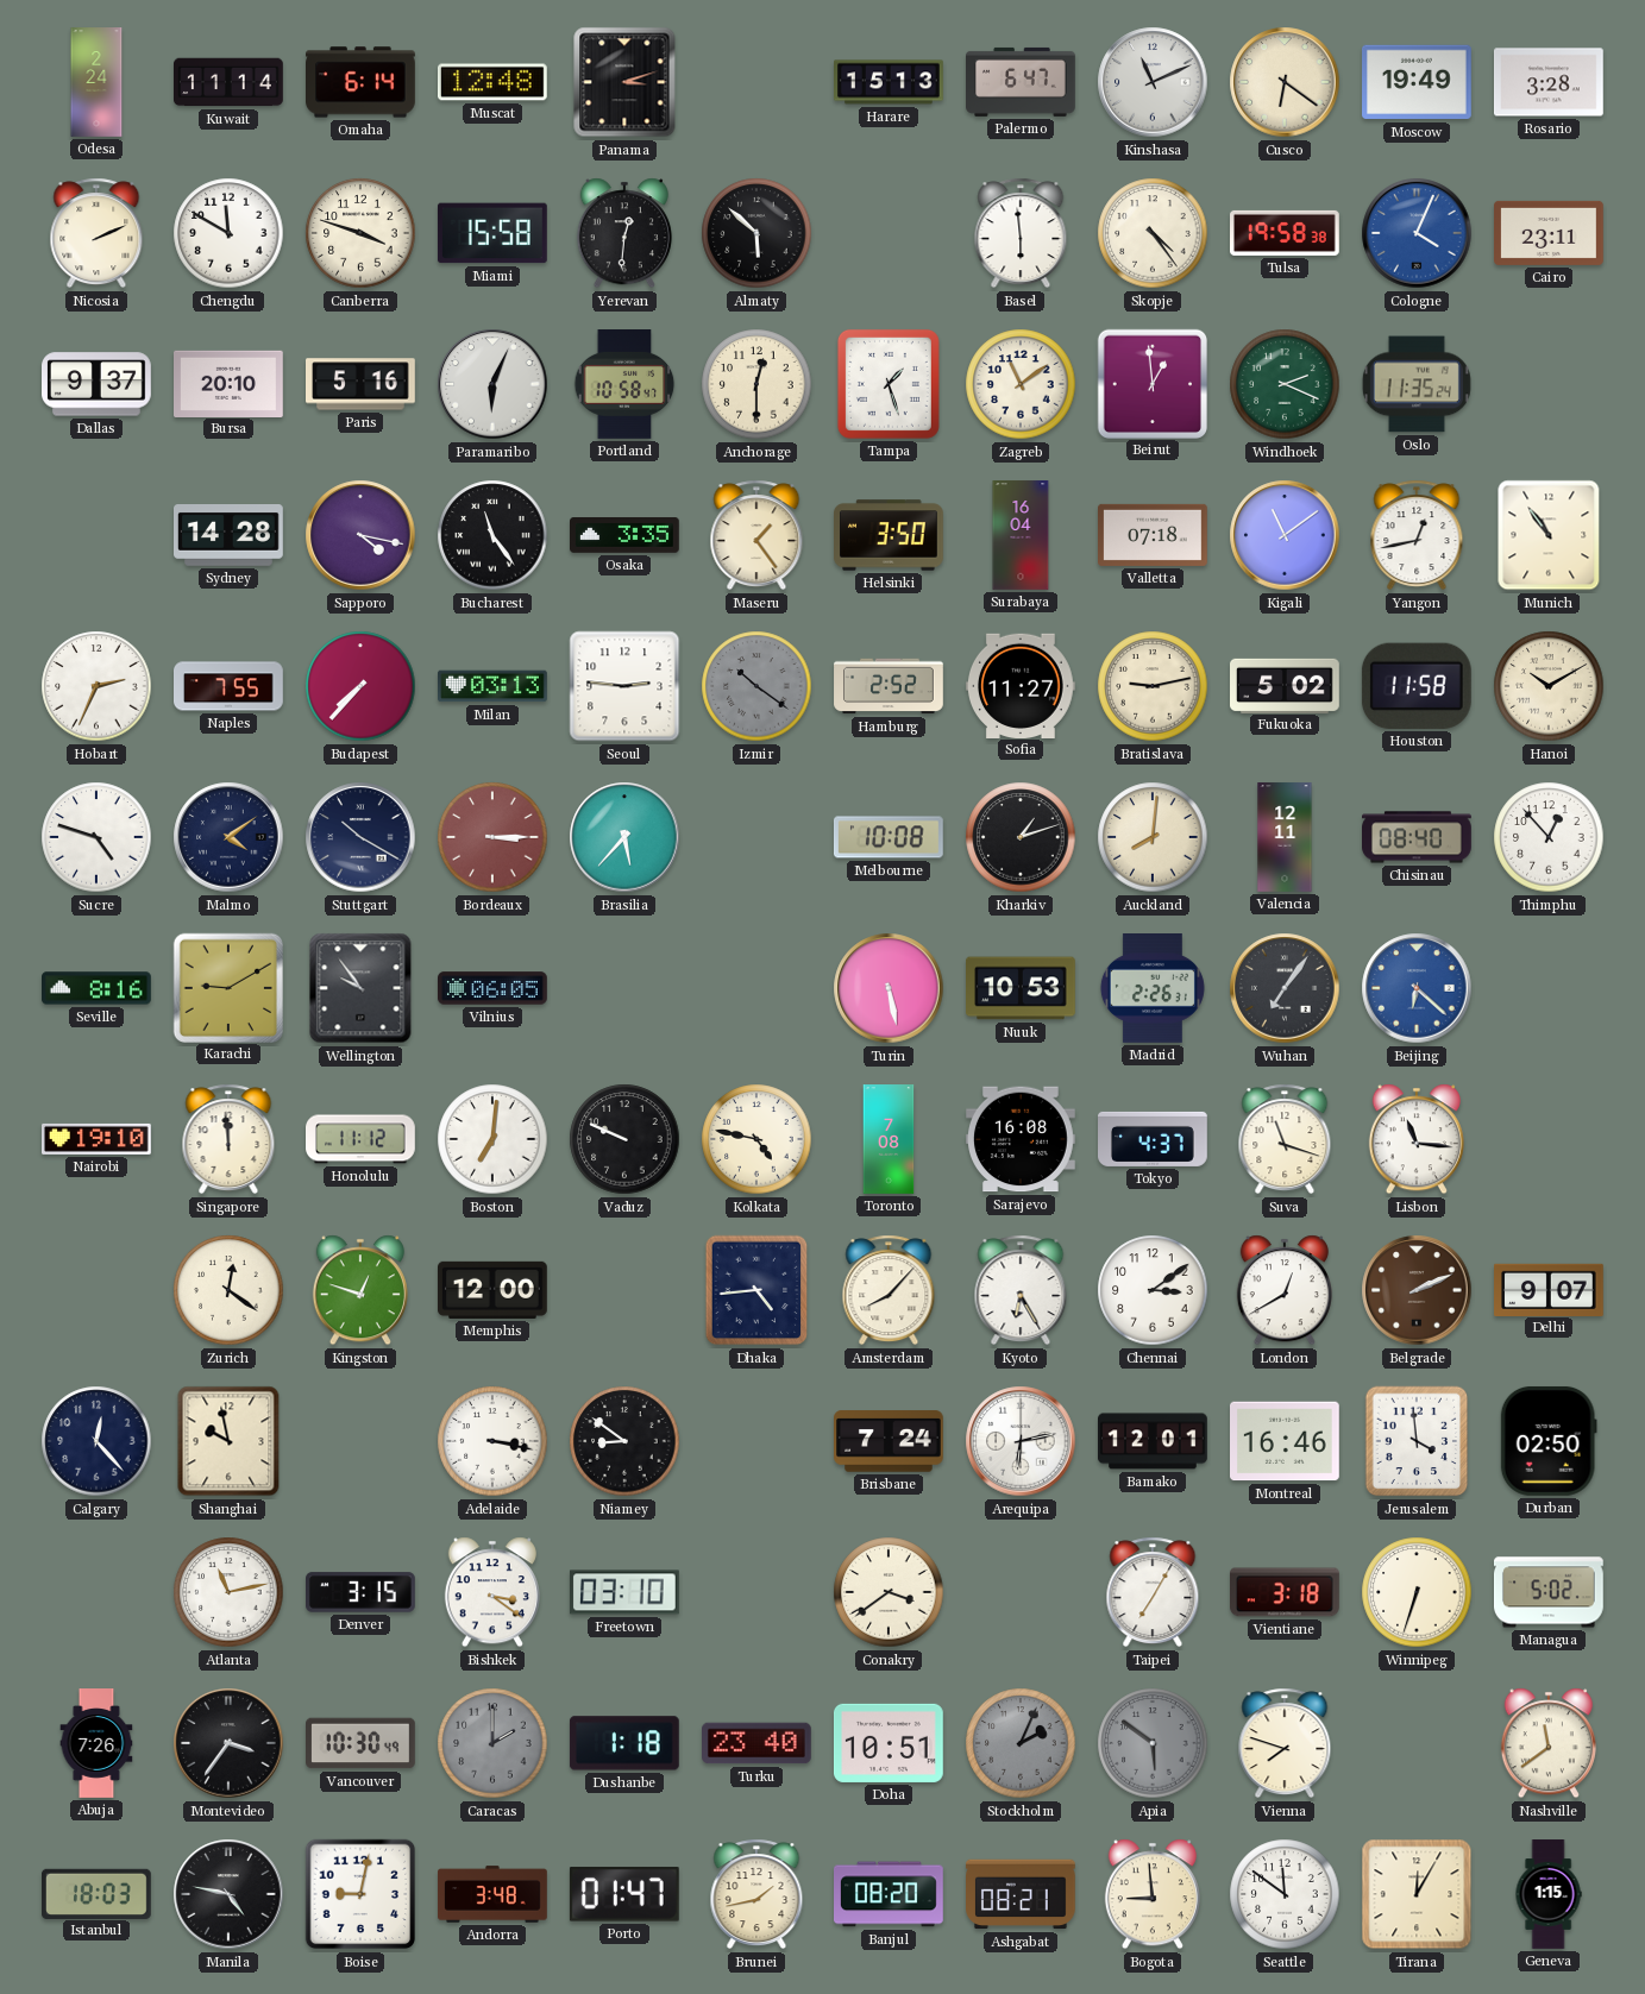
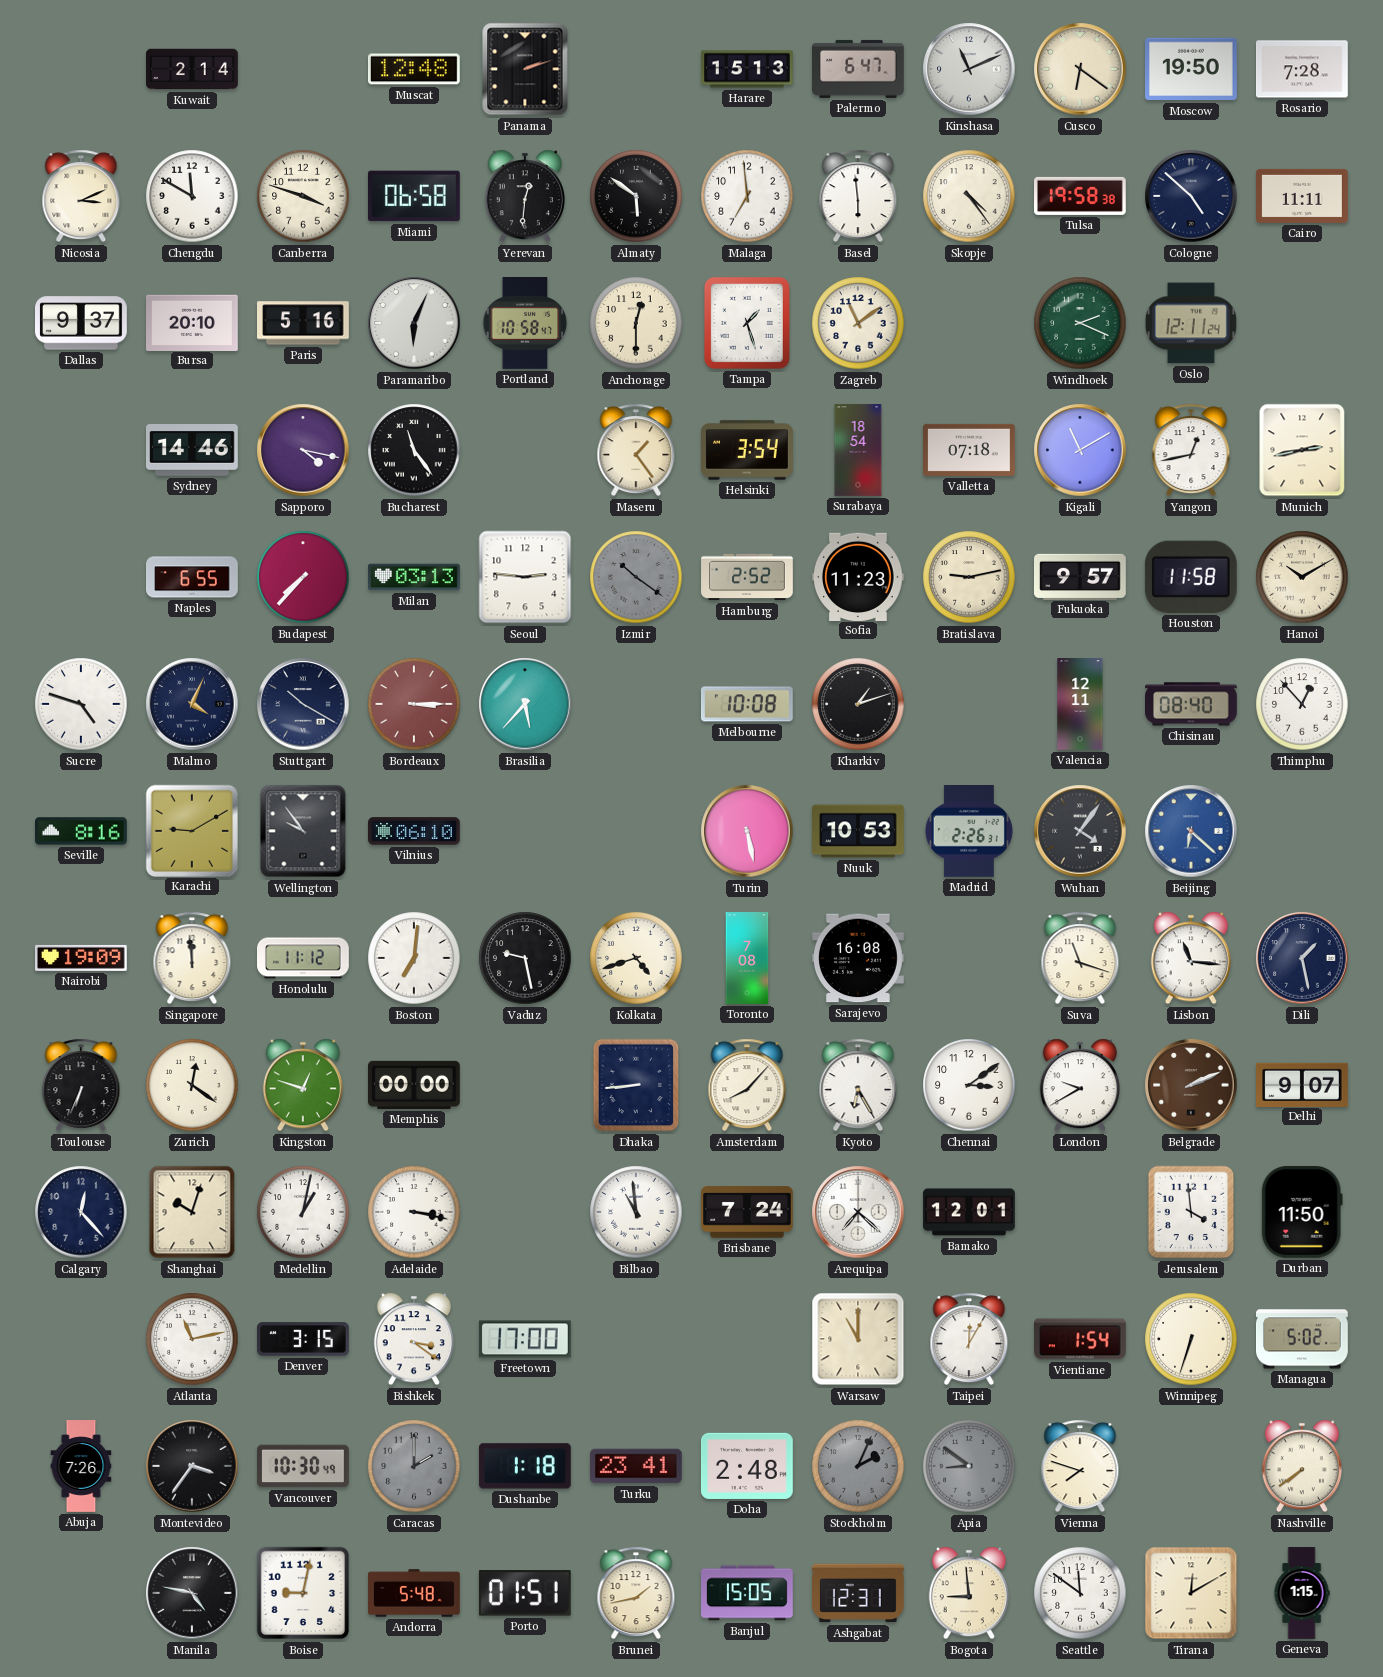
Odesa: 2:24 -> none (96, 82)
Kuwait: 11:14 -> 2:14 (193, 69)
Omaha: 6:14 -> none (362, 82)
Panama: 3:12 -> 2:12 (525, 69)
Moscow: 19:49 -> 19:50 (1192, 69)
Rosario: 3:28 -> 7:28 (1303, 69)
Nicosia: 2:11 -> 3:11 (81, 196)
Miami: 15:58 -> 06:58 (414, 196)
Almaty: 5:52 -> 5:51 (636, 196)
Malaga: none -> 6:59 (747, 196)
Cologne: 4:04 -> 4:52 (1191, 196)
Cologne dial: blue -> navy (1191, 196)
Cairo: 23:11 -> 11:11 (1303, 196)
Beirut: 12:59 -> none (1151, 383)
Oslo: 11:35 -> 12:11 (1191, 323)
Sydney: 14:28 -> 14:46 (193, 451)
Osaka: 3:35 -> none (626, 536)
Helsinki: 3:50 -> 3:54 (748, 450)
Surabaya: 16:04 -> 18:54 (858, 450)
Kigali: 11:09 -> 11:10 (1080, 450)
Munich: 10:54 -> 2:43 (1302, 450)
Hobart: 2:34 -> none (96, 686)
Naples: 7:55 -> 6:55 (193, 577)
Sofia: 11:27 -> 11:23 (859, 576)
Fukuoka: 5:02 -> 9:57 (1080, 576)
Malmo: 4:09 -> 4:04 (192, 704)
Auckland: 8:01 -> none (1153, 837)
Vilnius: 06:05 -> 06:10 (415, 831)
Wuhan: 7:06 -> 4:06 (1080, 831)
Nairobi: 19:10 -> 19:09 (82, 958)
Vaduz: 9:49 -> 9:28 (525, 958)
Kolkata: 4:47 -> 4:42 (636, 958)
Tokyo: 4:37 -> none (1154, 1139)
Dili: none -> 1:28 (1302, 958)
Toulouse: none -> 6:34 (81, 1085)
Memphis: 12:00 -> 00:00 (415, 1085)
Dhaka: 4:44 -> 8:44 (636, 1085)
London: 12:40 -> 9:40 (1080, 1085)
Shanghai: 9:58 -> 10:03 (192, 1212)
Medellin: none -> 1:02 (303, 1212)
Niamey: 8:51 -> none (624, 1441)
Bilbao: none -> 10:59 (636, 1212)
Arequipa: 6:13 -> 7:22 (858, 1212)
Montreal: 16:46 -> none (1286, 1441)
Durban: 02:50 -> 11:50 (1302, 1212)
Freetown: 03:10 -> 17:00 (525, 1339)
Conakry: 3:39 -> none (889, 1592)
Warsaw: none -> 11:00 (858, 1339)
Taipei: 7:05 -> 12:05 (969, 1339)
Vientiane: 3:18 -> 1:54 (1081, 1339)
Turku: 23:40 -> 23:41 (637, 1466)
Doha: 10:51 -> 2:48 (747, 1466)
Apia: 5:51 -> 8:51 (969, 1466)
Nashville: 11:39 -> 7:39 (1302, 1466)
Istanbul: 18:03 -> none (98, 1893)
Andorra: 3:48 -> 5:48 (414, 1593)
Porto: 01:47 -> 01:51 (525, 1593)
Banjul: 08:20 -> 15:05 (748, 1593)
Ashgabat: 08:21 -> 12:31 (859, 1593)
Tirana: 12:05 -> 12:10 (1191, 1593)
